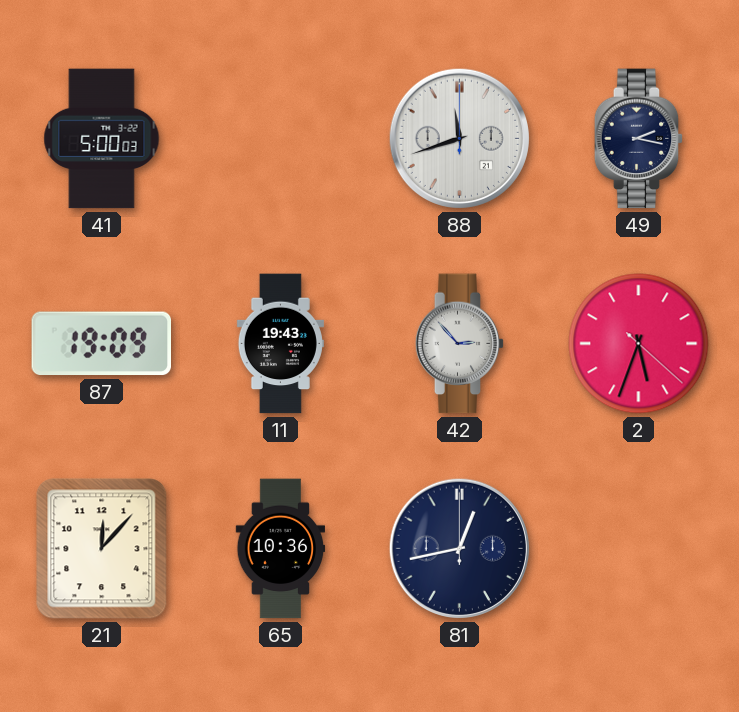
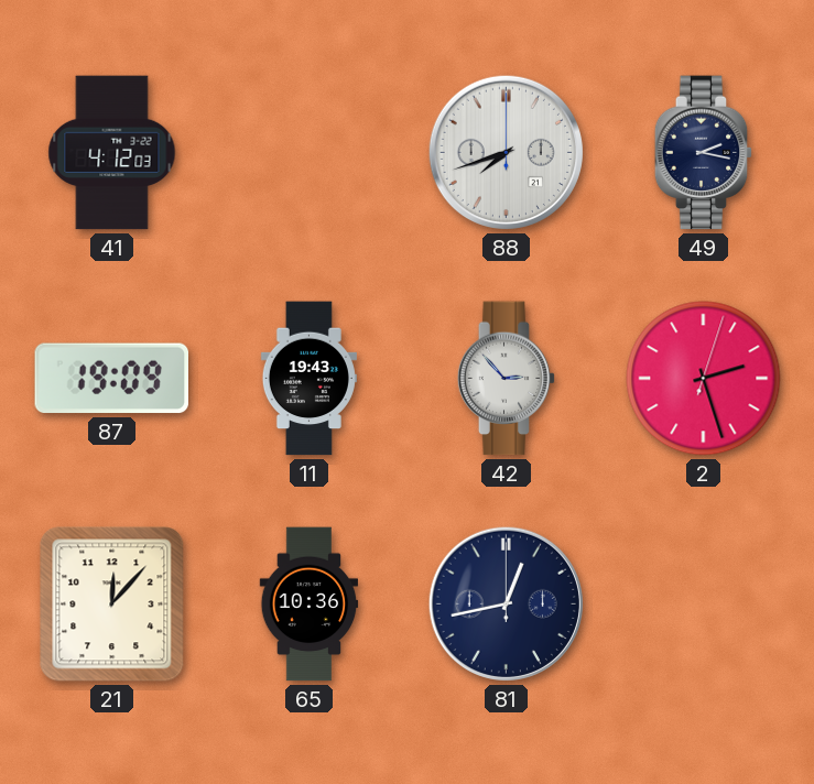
41: 5:00 -> 4:12 (112, 153)
88: 11:42 -> 7:42 (506, 152)
2: 5:33 -> 2:27 (704, 379)
